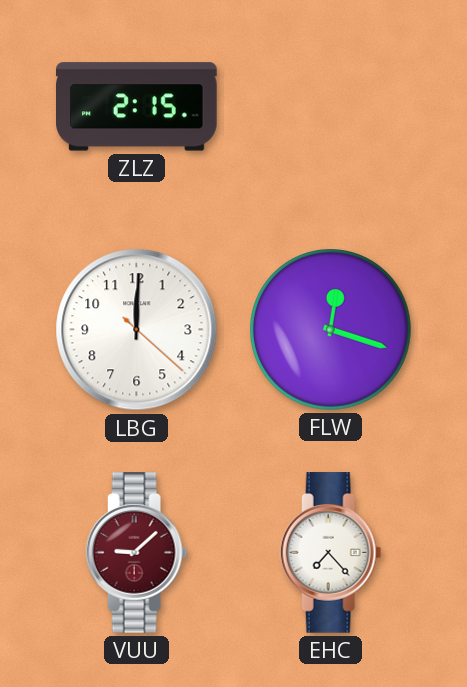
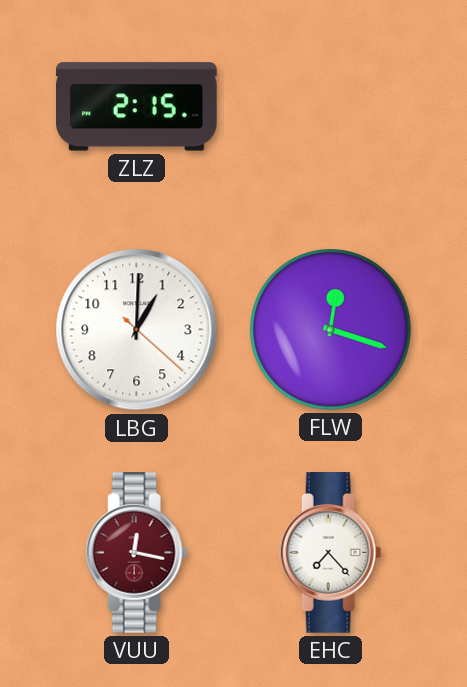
LBG: 12:00 -> 1:00 (137, 330)
VUU: 9:08 -> 12:17 (137, 553)
